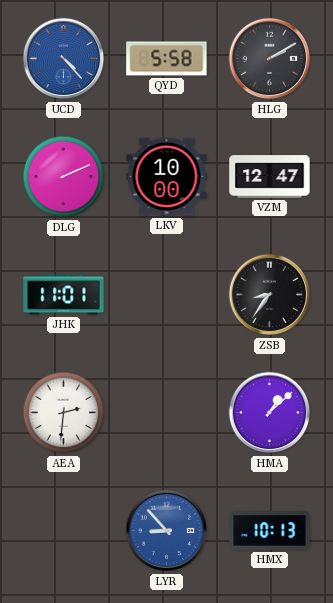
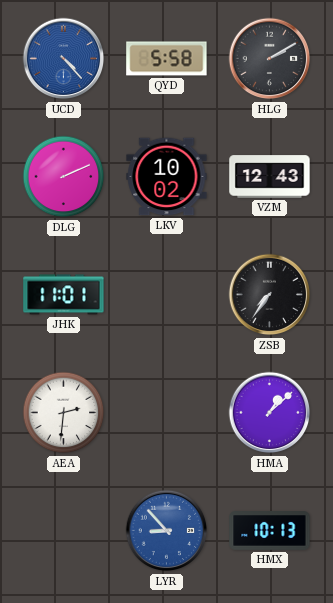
LKV: 10:00 -> 10:02 (167, 177)
VZM: 12:47 -> 12:43 (270, 177)
ZSB: 8:36 -> 7:36 (270, 295)
